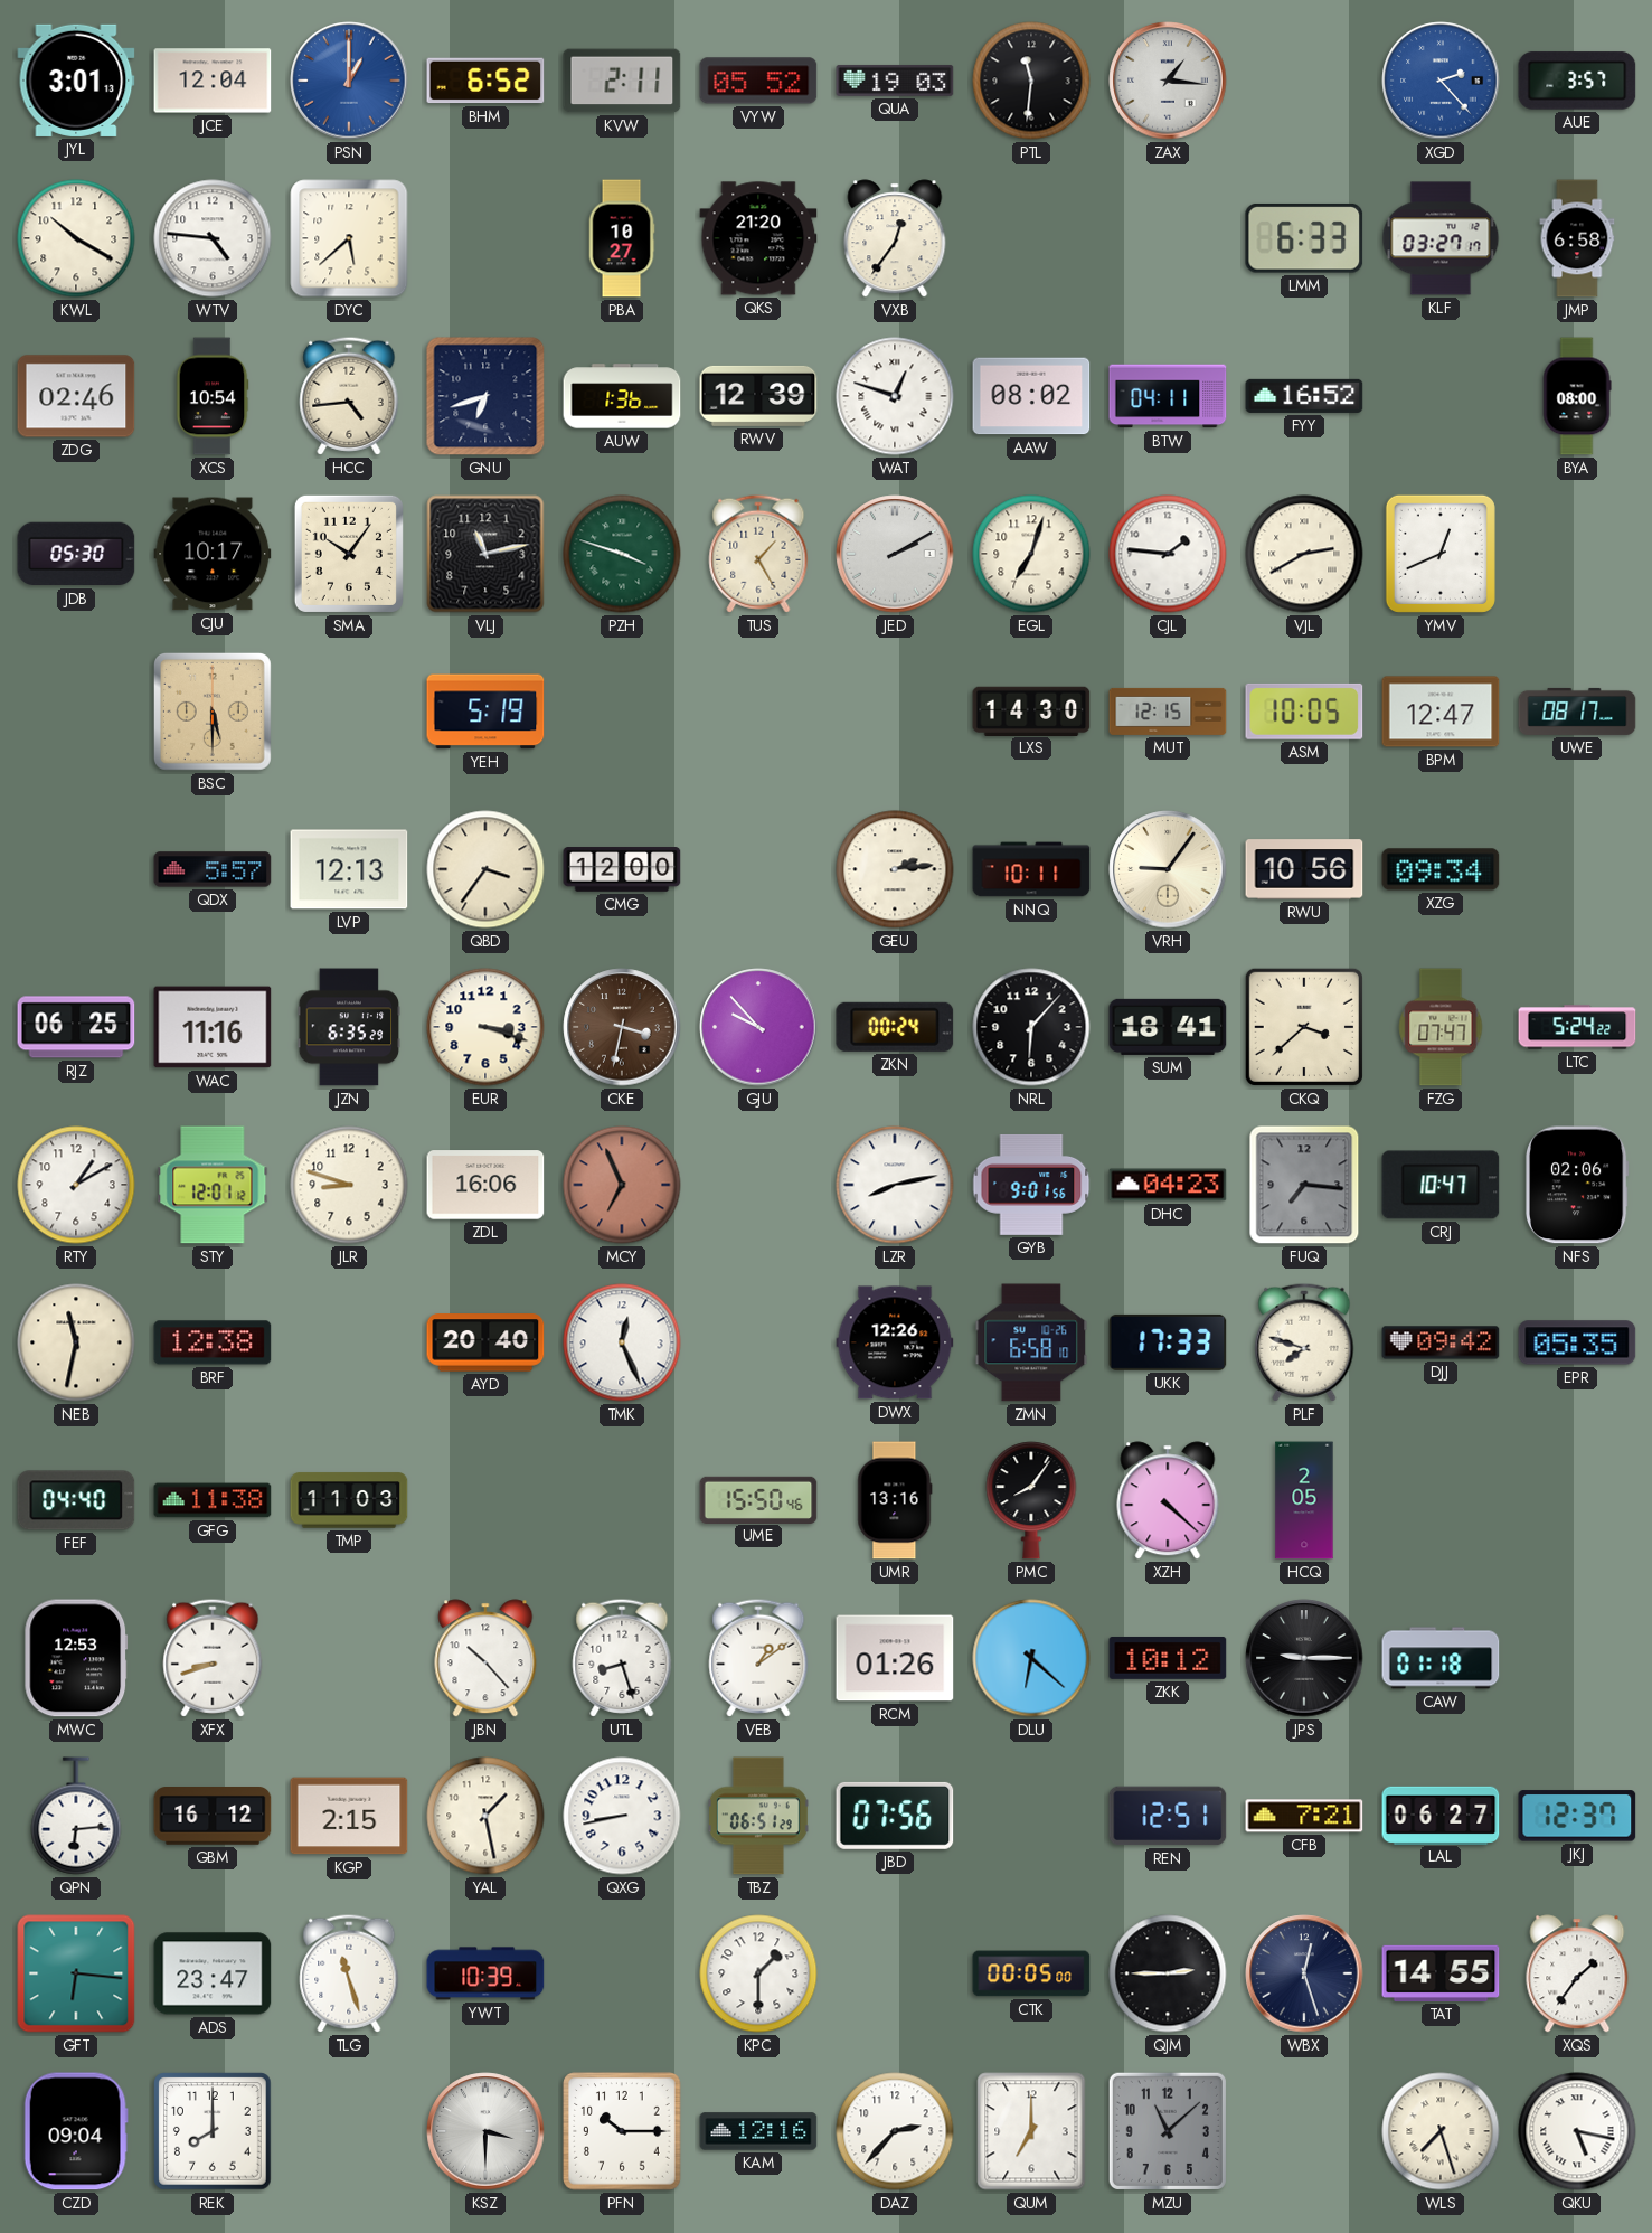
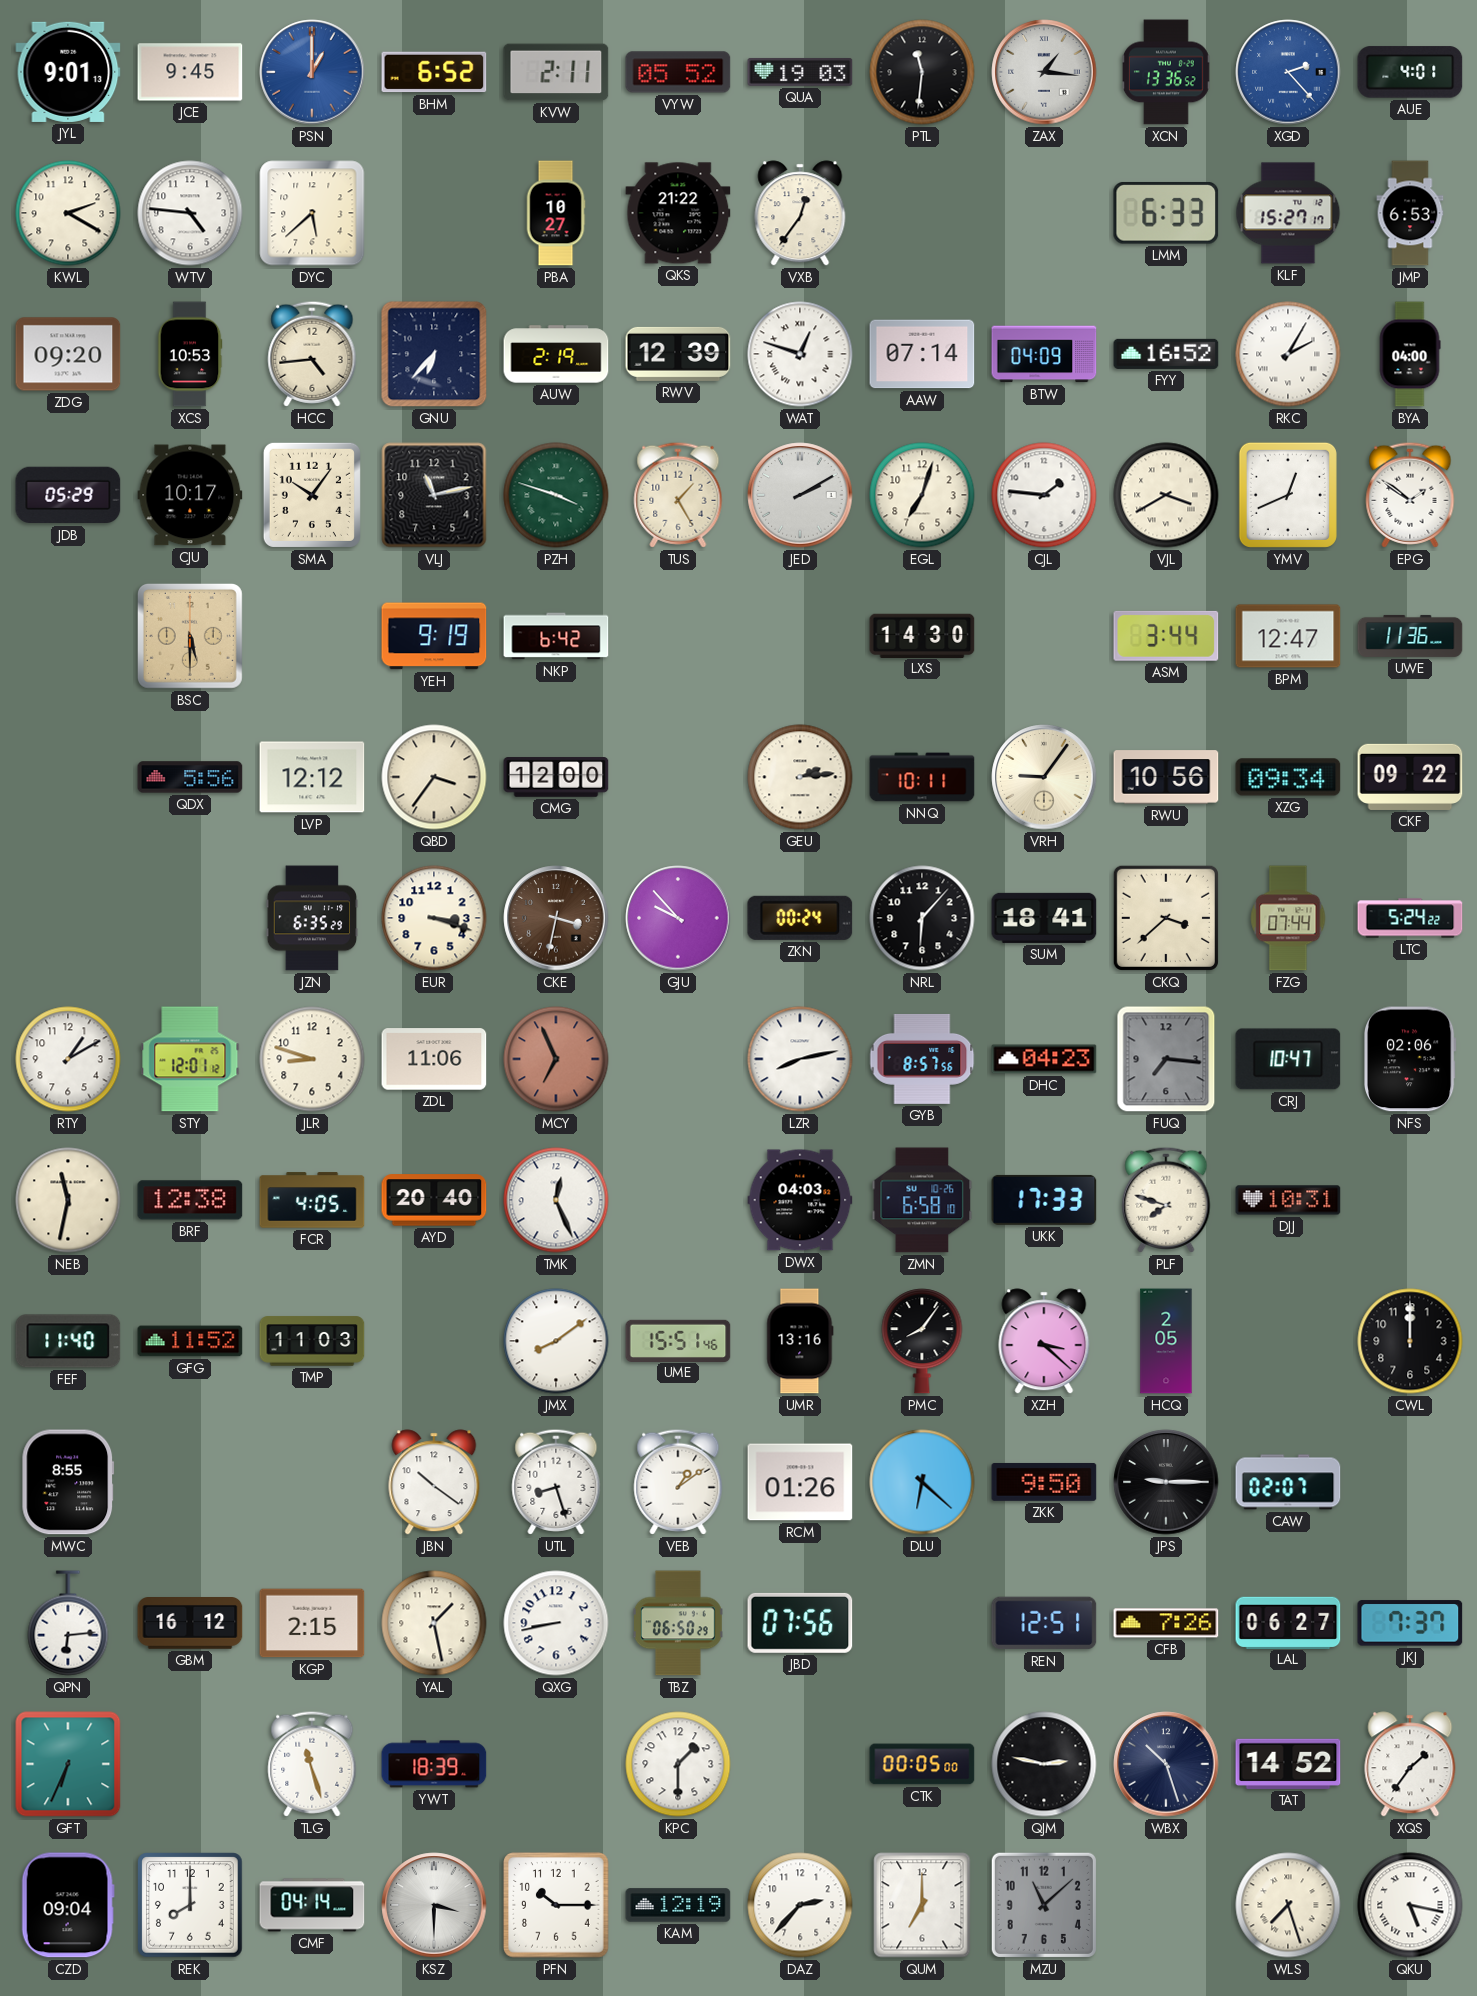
JYL: 3:01 -> 9:01 (68, 72)
JCE: 12:04 -> 9:45 (190, 72)
XCN: none -> 13:36 (1166, 72)
AUE: 3:57 -> 4:01 (1410, 72)
KWL: 10:20 -> 2:20 (68, 213)
QKS: 21:20 -> 21:22 (678, 213)
KLF: 03:27 -> 15:27 (1288, 213)
JMP: 6:58 -> 6:53 (1410, 213)
ZDG: 02:46 -> 09:20 (68, 354)
XCS: 10:54 -> 10:53 (190, 354)
GNU: 6:42 -> 6:37 (434, 354)
AUW: 1:36 -> 2:19 (556, 354)
AAW: 08:02 -> 07:14 (922, 354)
BTW: 04:11 -> 04:09 (1044, 354)
RKC: none -> 2:05 (1288, 354)
BYA: 08:00 -> 04:00 (1410, 354)
JDB: 05:30 -> 05:29 (68, 495)
VJL: 2:40 -> 3:40 (1166, 495)
EPG: none -> 1:51 (1410, 495)
YEH: 5:19 -> 9:19 (434, 636)
NKP: none -> 6:42 (556, 636)
MUT: 12:15 -> none (1168, 712)
ASM: 10:05 -> 3:44 (1166, 636)
UWE: 08:17 -> 11:36 (1410, 636)
QDX: 5:57 -> 5:56 (190, 777)
LVP: 12:13 -> 12:12 (312, 777)
CKF: none -> 09:22 (1410, 777)
RJZ: 06:25 -> none (76, 1027)
WAC: 11:16 -> none (213, 1027)
FZG: 07:47 -> 07:44 (1288, 918)
ZDL: 16:06 -> 11:06 (434, 1059)
GYB: 9:01 -> 8:57 (922, 1059)
FCR: none -> 4:05 (312, 1200)
DWX: 12:26 -> 04:03 (800, 1200)
DJJ: 09:42 -> 10:31 (1288, 1200)
EPR: 05:35 -> none (1577, 1342)
FEF: 04:40 -> 11:40 (68, 1341)
GFG: 11:38 -> 11:52 (190, 1341)
JMX: none -> 8:09 (556, 1341)
UME: 15:50 -> 15:51 (678, 1340)
XZH: 4:22 -> 3:22 (1044, 1341)
CWL: none -> 12:00 (1410, 1341)
MWC: 12:53 -> 8:55 (68, 1482)
XFX: 8:42 -> none (213, 1658)
JBN: 10:23 -> 10:21 (434, 1482)
ZKK: 10:12 -> 9:50 (1044, 1482)
CAW: 01:18 -> 02:07 (1288, 1482)
TBZ: 06:51 -> 06:50 (678, 1623)
CFB: 7:21 -> 7:26 (1166, 1623)
JKJ: 12:37 -> 7:37 (1410, 1623)
GFT: 6:16 -> 6:34 (68, 1764)
ADS: 23:47 -> none (213, 1973)
YWT: 10:39 -> 18:39 (434, 1764)
QJM: 2:45 -> 2:47 (1044, 1764)
WBX: 12:27 -> 10:27 (1166, 1764)
TAT: 14:55 -> 14:52 (1288, 1764)
CMF: none -> 04:14 (312, 1905)
KAM: 12:16 -> 12:19 (678, 1905)
